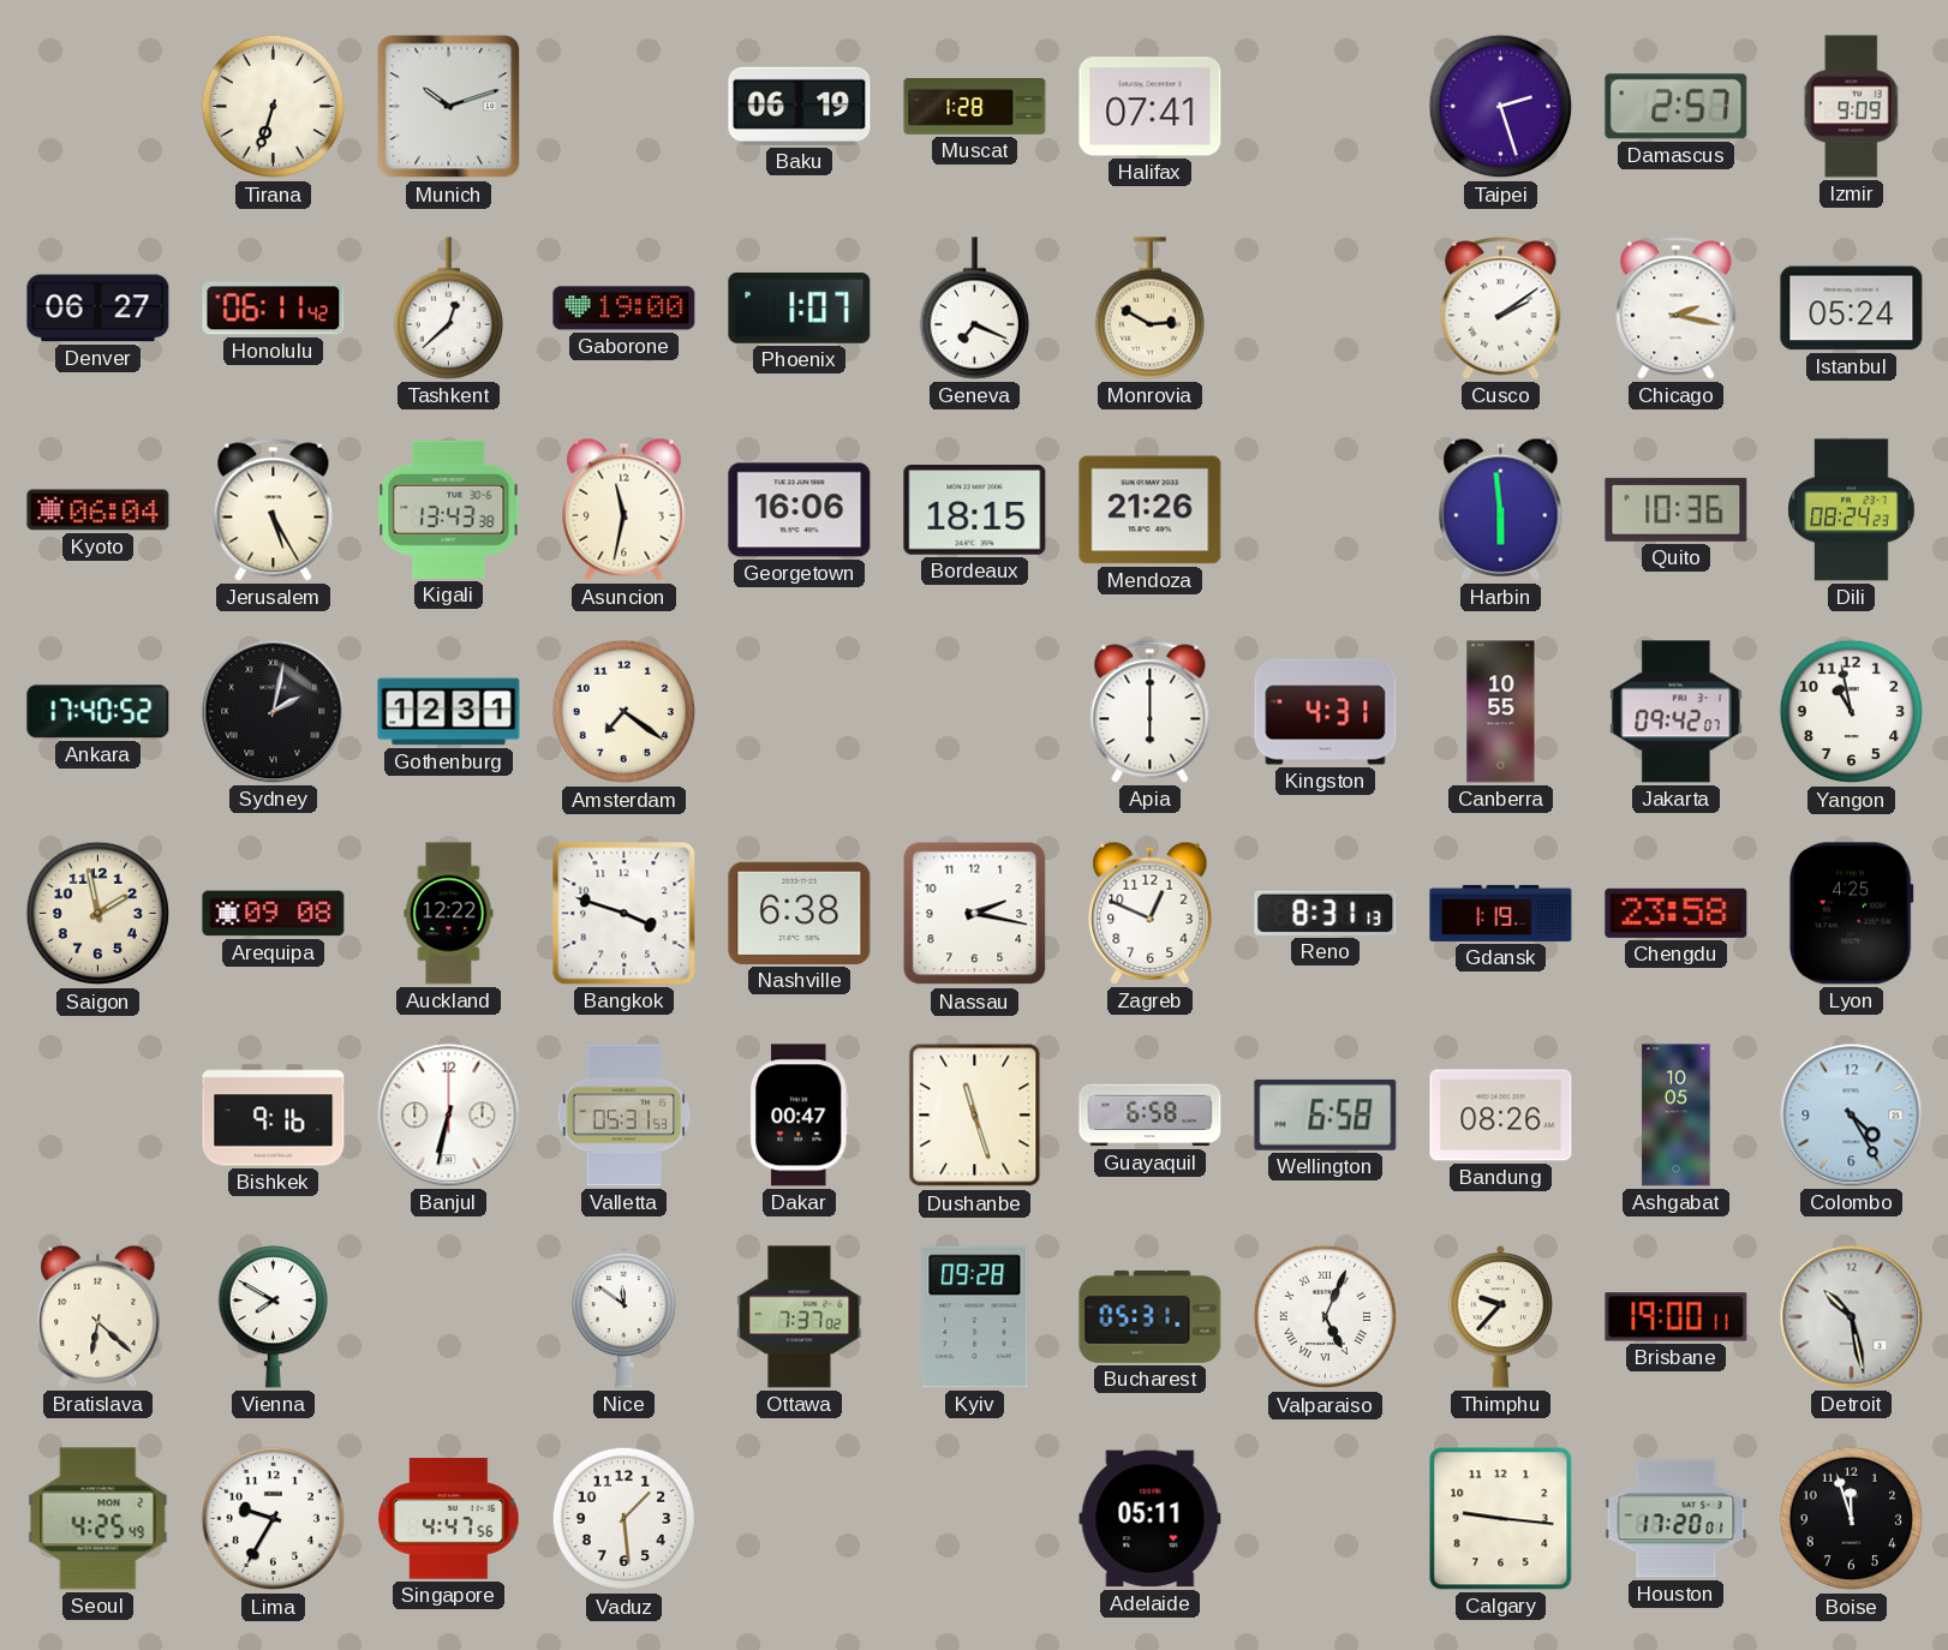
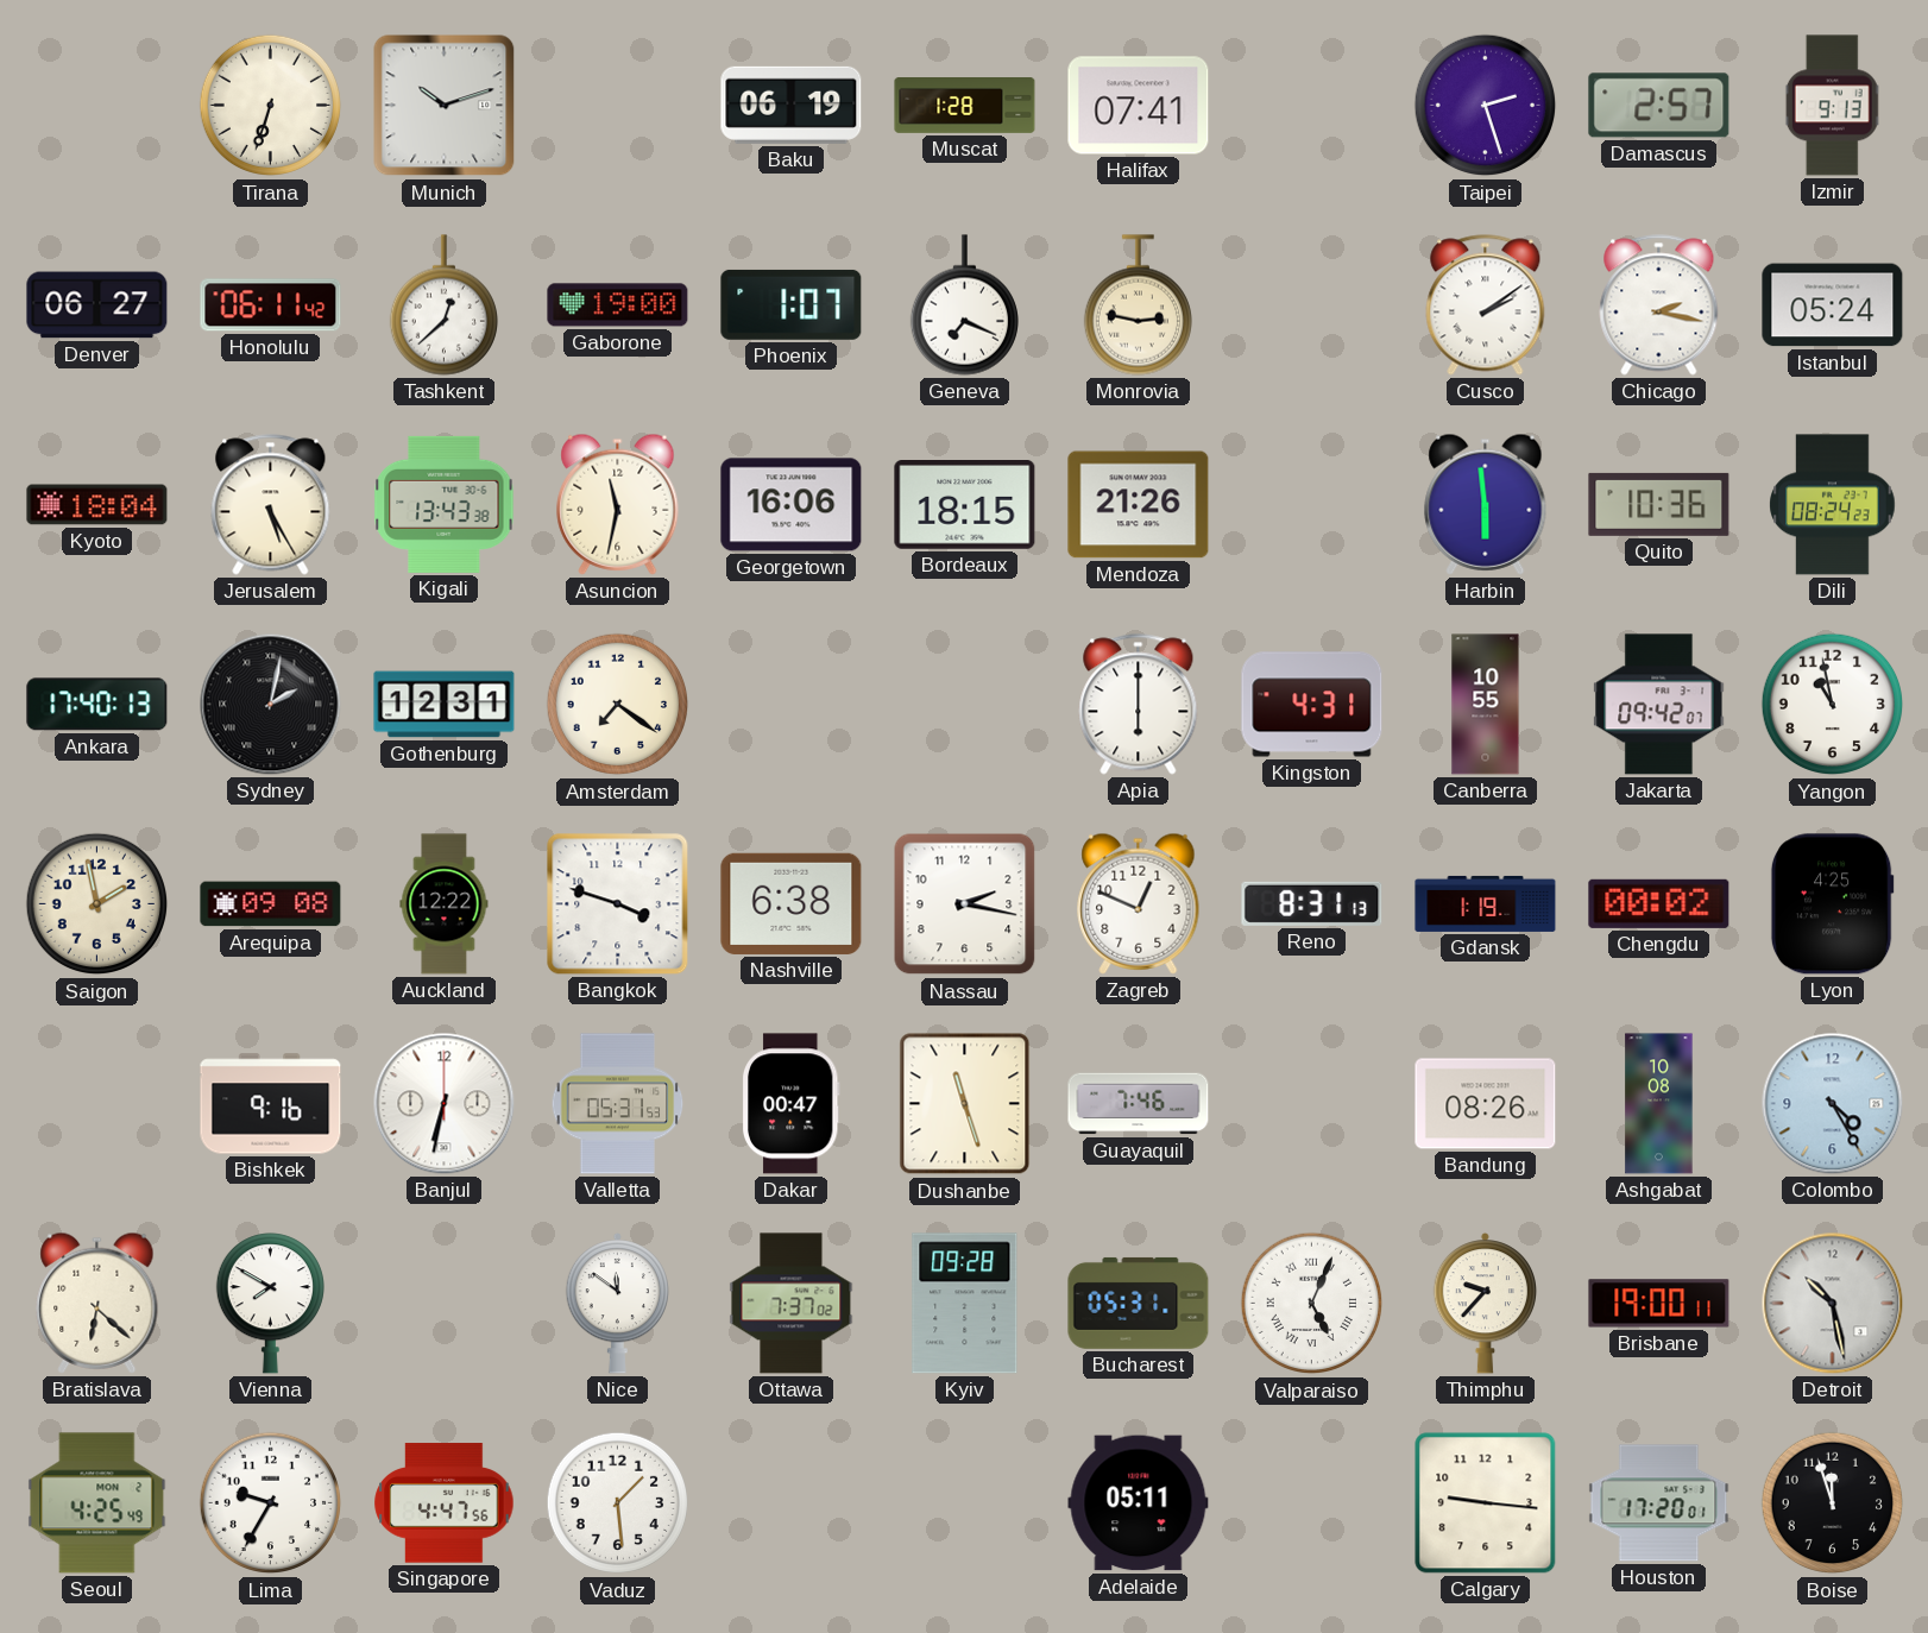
Izmir: 9:09 -> 9:13 (1833, 106)
Monrovia: 2:50 -> 2:47 (1138, 305)
Kyoto: 06:04 -> 18:04 (97, 505)
Ankara: 17:40:52 -> 17:40:13 (97, 705)
Chengdu: 23:58 -> 00:02 (1659, 903)
Guayaquil: 6:58 -> 7:46 (1139, 1104)
Wellington: 6:58 -> none (1326, 1114)
Ashgabat: 10:05 -> 10:08 (1659, 1104)
